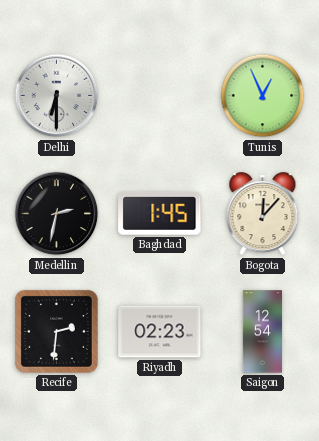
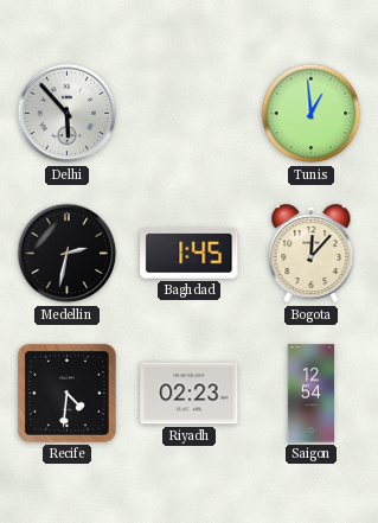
Delhi: 6:30 -> 5:53 (68, 114)
Tunis: 12:56 -> 12:59 (312, 114)
Recife: 2:31 -> 4:31 (66, 393)
